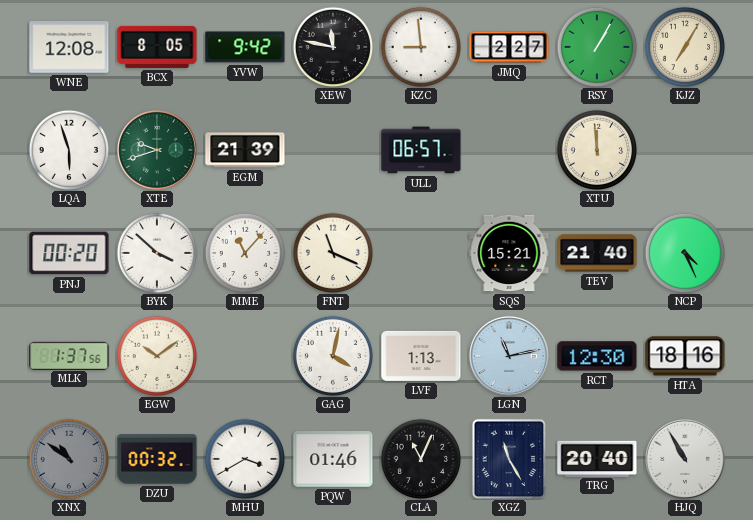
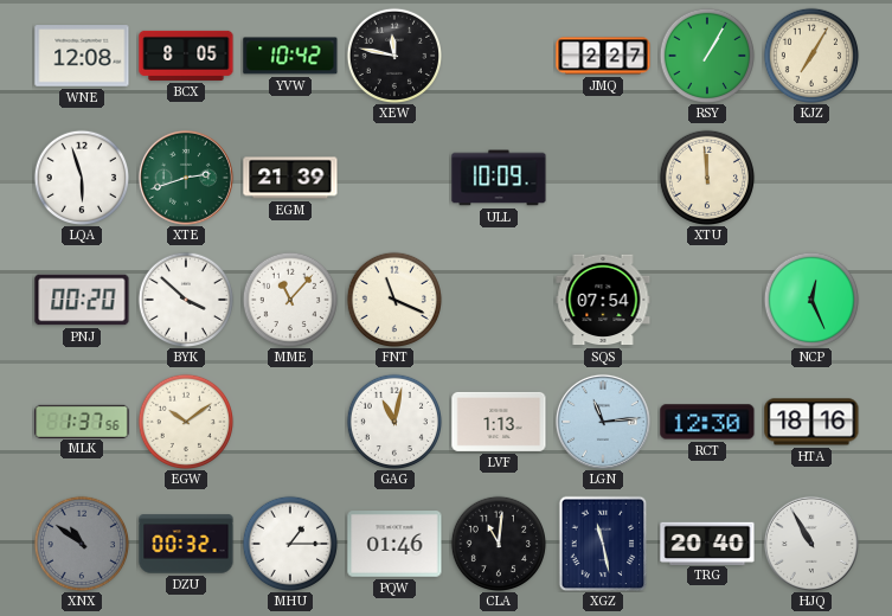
YVW: 9:42 -> 10:42 (290, 56)
KZC: 8:59 -> none (420, 46)
XTE: 9:42 -> 2:42 (186, 178)
ULL: 06:57 -> 10:09 (499, 178)
SQS: 15:21 -> 07:54 (603, 300)
TEV: 21:40 -> none (597, 253)
NCP: 4:26 -> 12:26 (810, 299)
GAG: 4:02 -> 11:02 (393, 421)
LGN: 11:13 -> 11:14 (603, 422)
MHU: 3:40 -> 1:15 (289, 543)
CLA: 11:04 -> 11:01 (498, 543)
XGZ: 11:25 -> 11:28 (603, 544)
